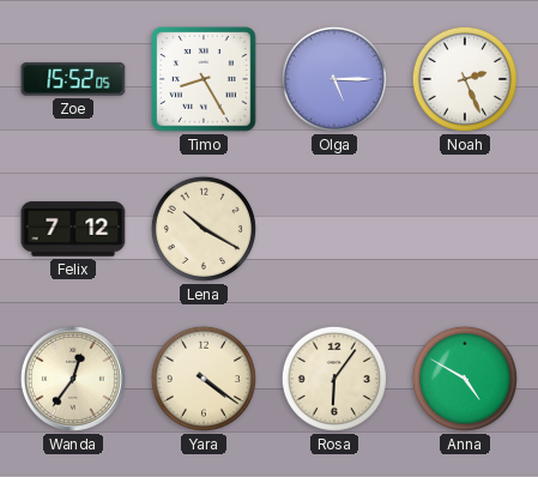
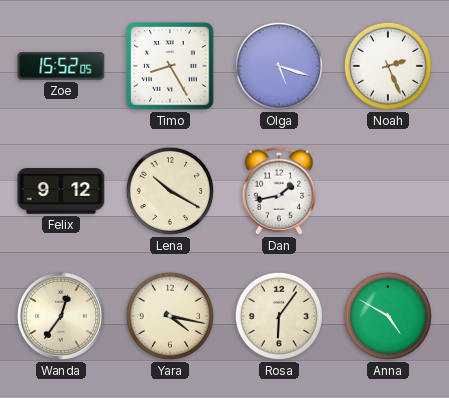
Olga: 5:15 -> 5:18 (279, 66)
Felix: 7:12 -> 9:12 (61, 191)
Dan: none -> 1:43 (279, 191)
Yara: 4:21 -> 4:17 (170, 316)
